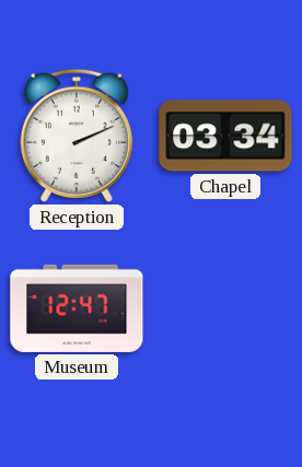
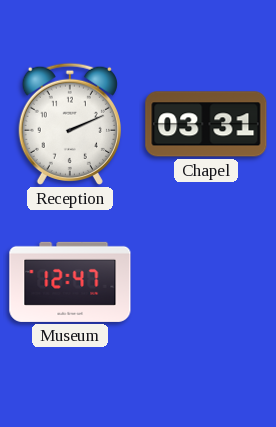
Chapel: 03:34 -> 03:31 (206, 124)
